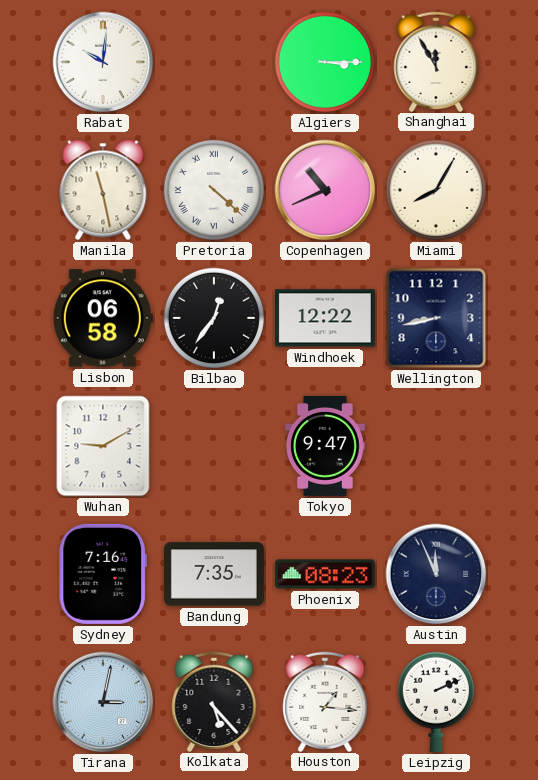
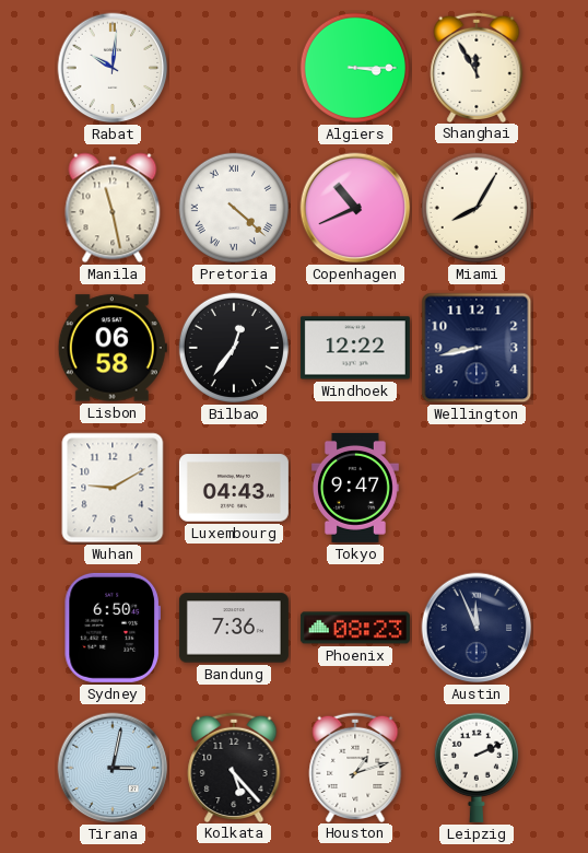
Luxembourg: none -> 04:43 (234, 488)
Sydney: 7:16 -> 6:50 (111, 628)
Bandung: 7:35 -> 7:36 (234, 628)
Houston: 1:16 -> 1:12 (355, 767)
